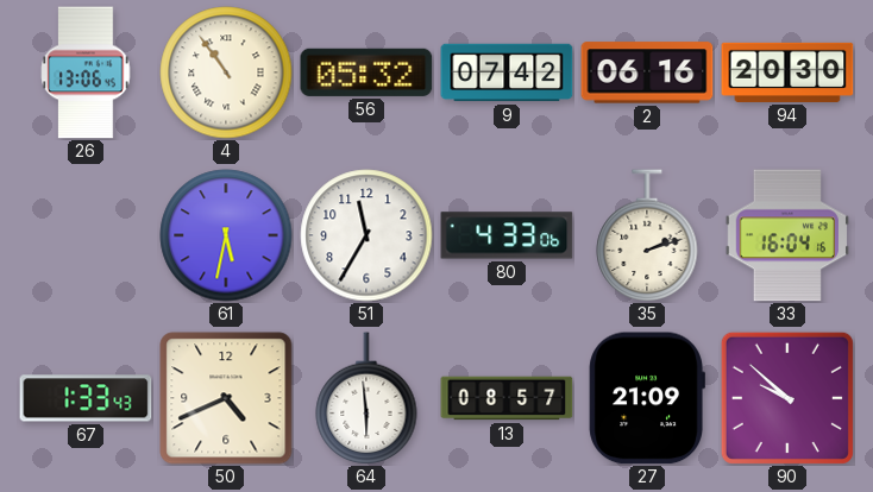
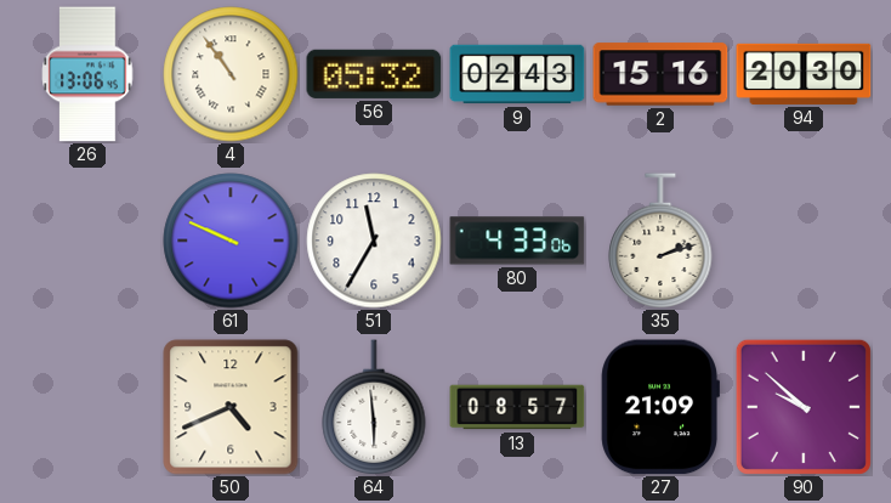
9: 07:42 -> 02:43 (517, 74)
2: 06:16 -> 15:16 (660, 74)
61: 5:32 -> 9:49 (231, 241)
33: 16:04 -> none (786, 235)
67: 1:33 -> none (86, 398)
